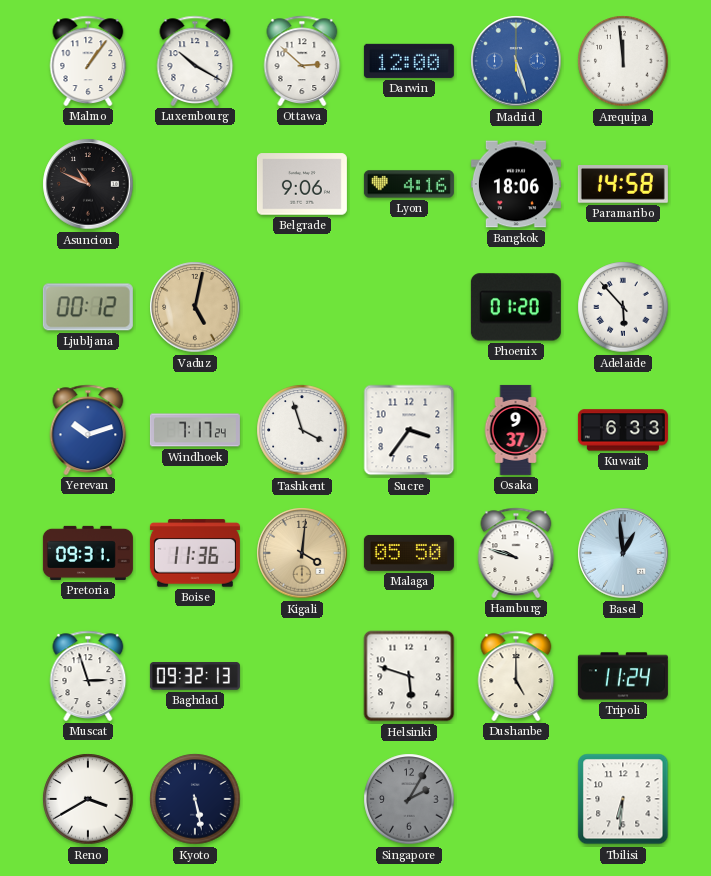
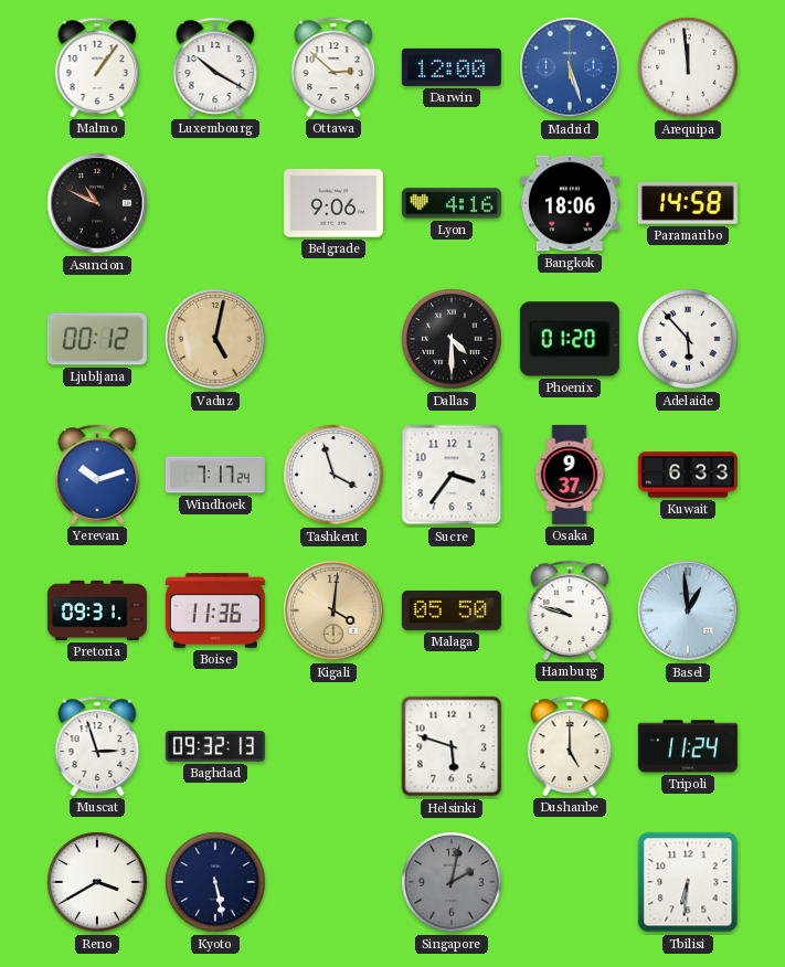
Dallas: none -> 4:30 (452, 339)
Singapore: 2:05 -> 2:02 (452, 882)
